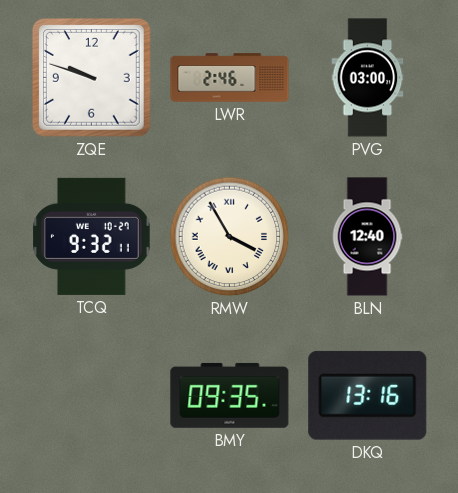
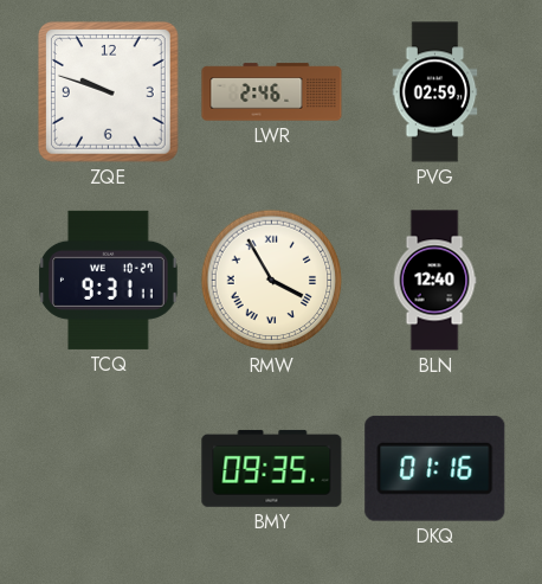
PVG: 03:00 -> 02:59 (435, 92)
TCQ: 9:32 -> 9:31 (109, 280)
DKQ: 13:16 -> 01:16 (435, 468)
